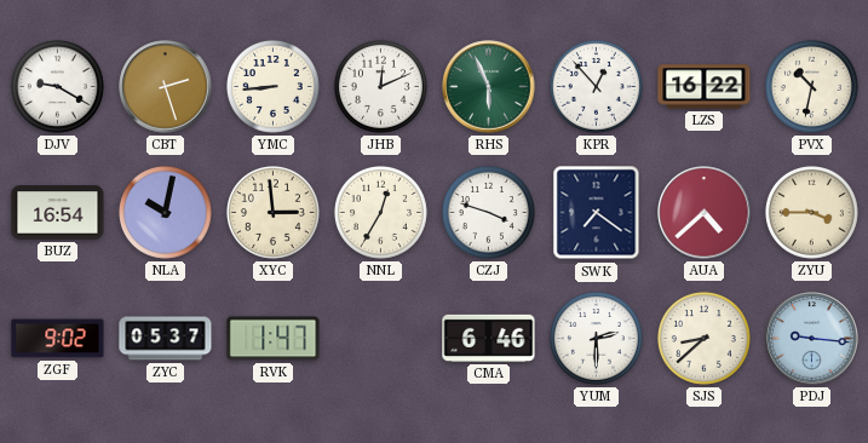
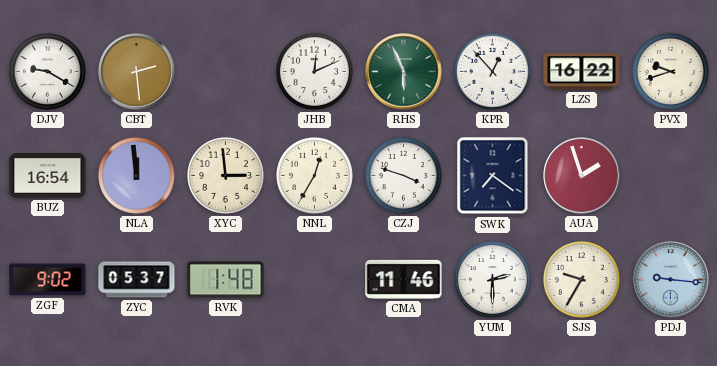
CBT: 2:27 -> 2:29 (137, 72)
YMC: 8:44 -> none (272, 86)
PVX: 10:32 -> 9:42 (670, 71)
NLA: 10:02 -> 11:59 (136, 175)
AUA: 4:38 -> 1:57 (582, 176)
ZYU: 3:45 -> none (811, 212)
RVK: 1:47 -> 1:48 (226, 280)
CMA: 6:46 -> 11:46 (404, 279)
SJS: 8:38 -> 9:35 (581, 279)
